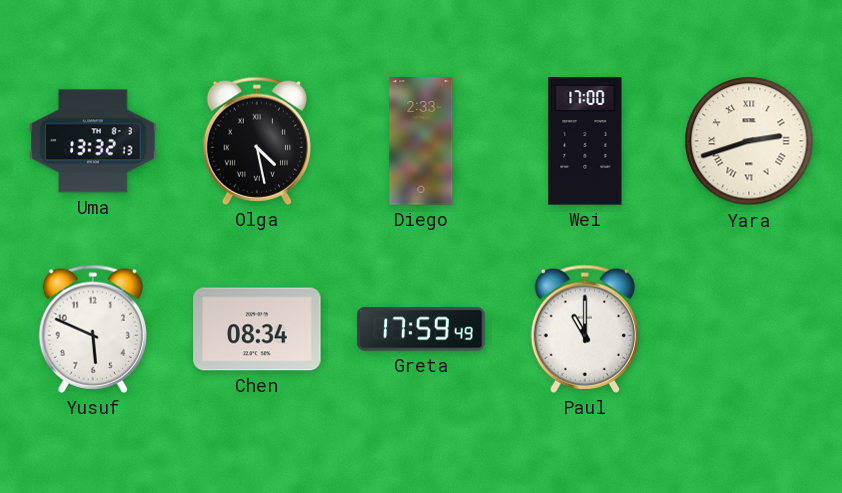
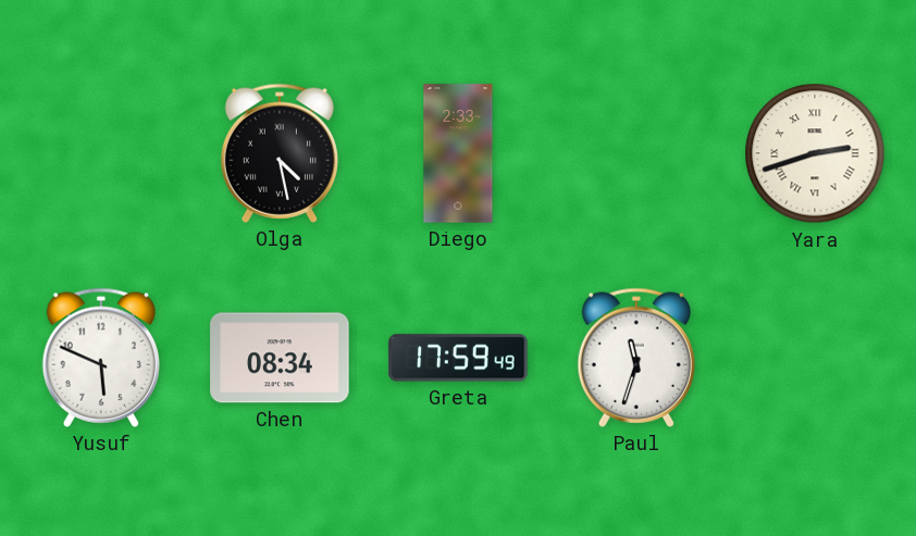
Uma: 13:32 -> none (93, 141)
Wei: 17:00 -> none (585, 141)
Paul: 11:00 -> 11:33 (635, 358)
